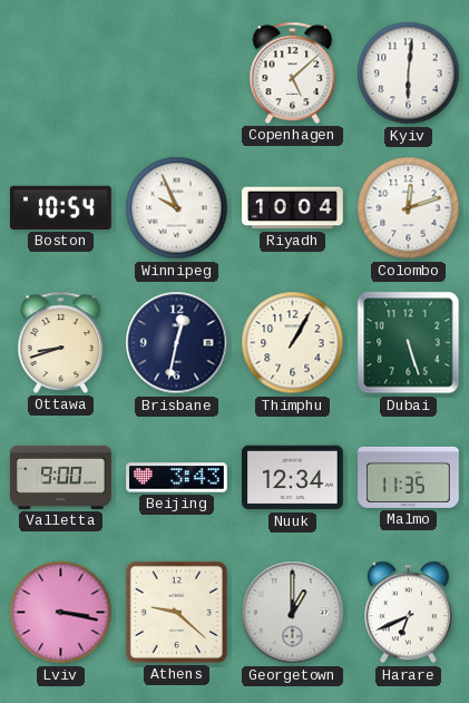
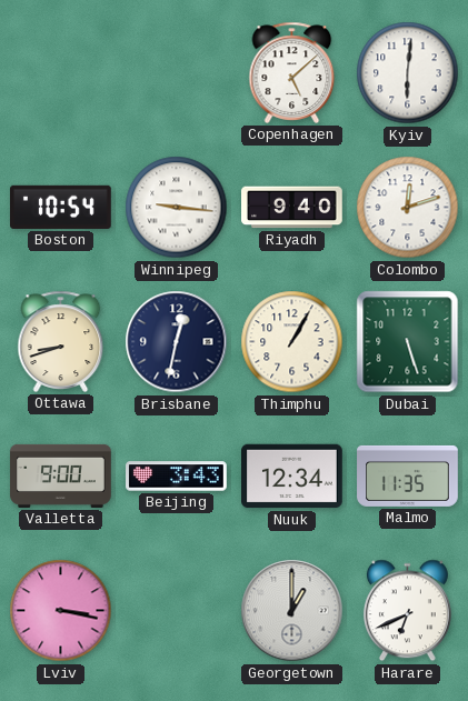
Winnipeg: 9:56 -> 9:16 (177, 208)
Riyadh: 10:04 -> 9:40 (292, 208)
Athens: 9:22 -> none (176, 612)
